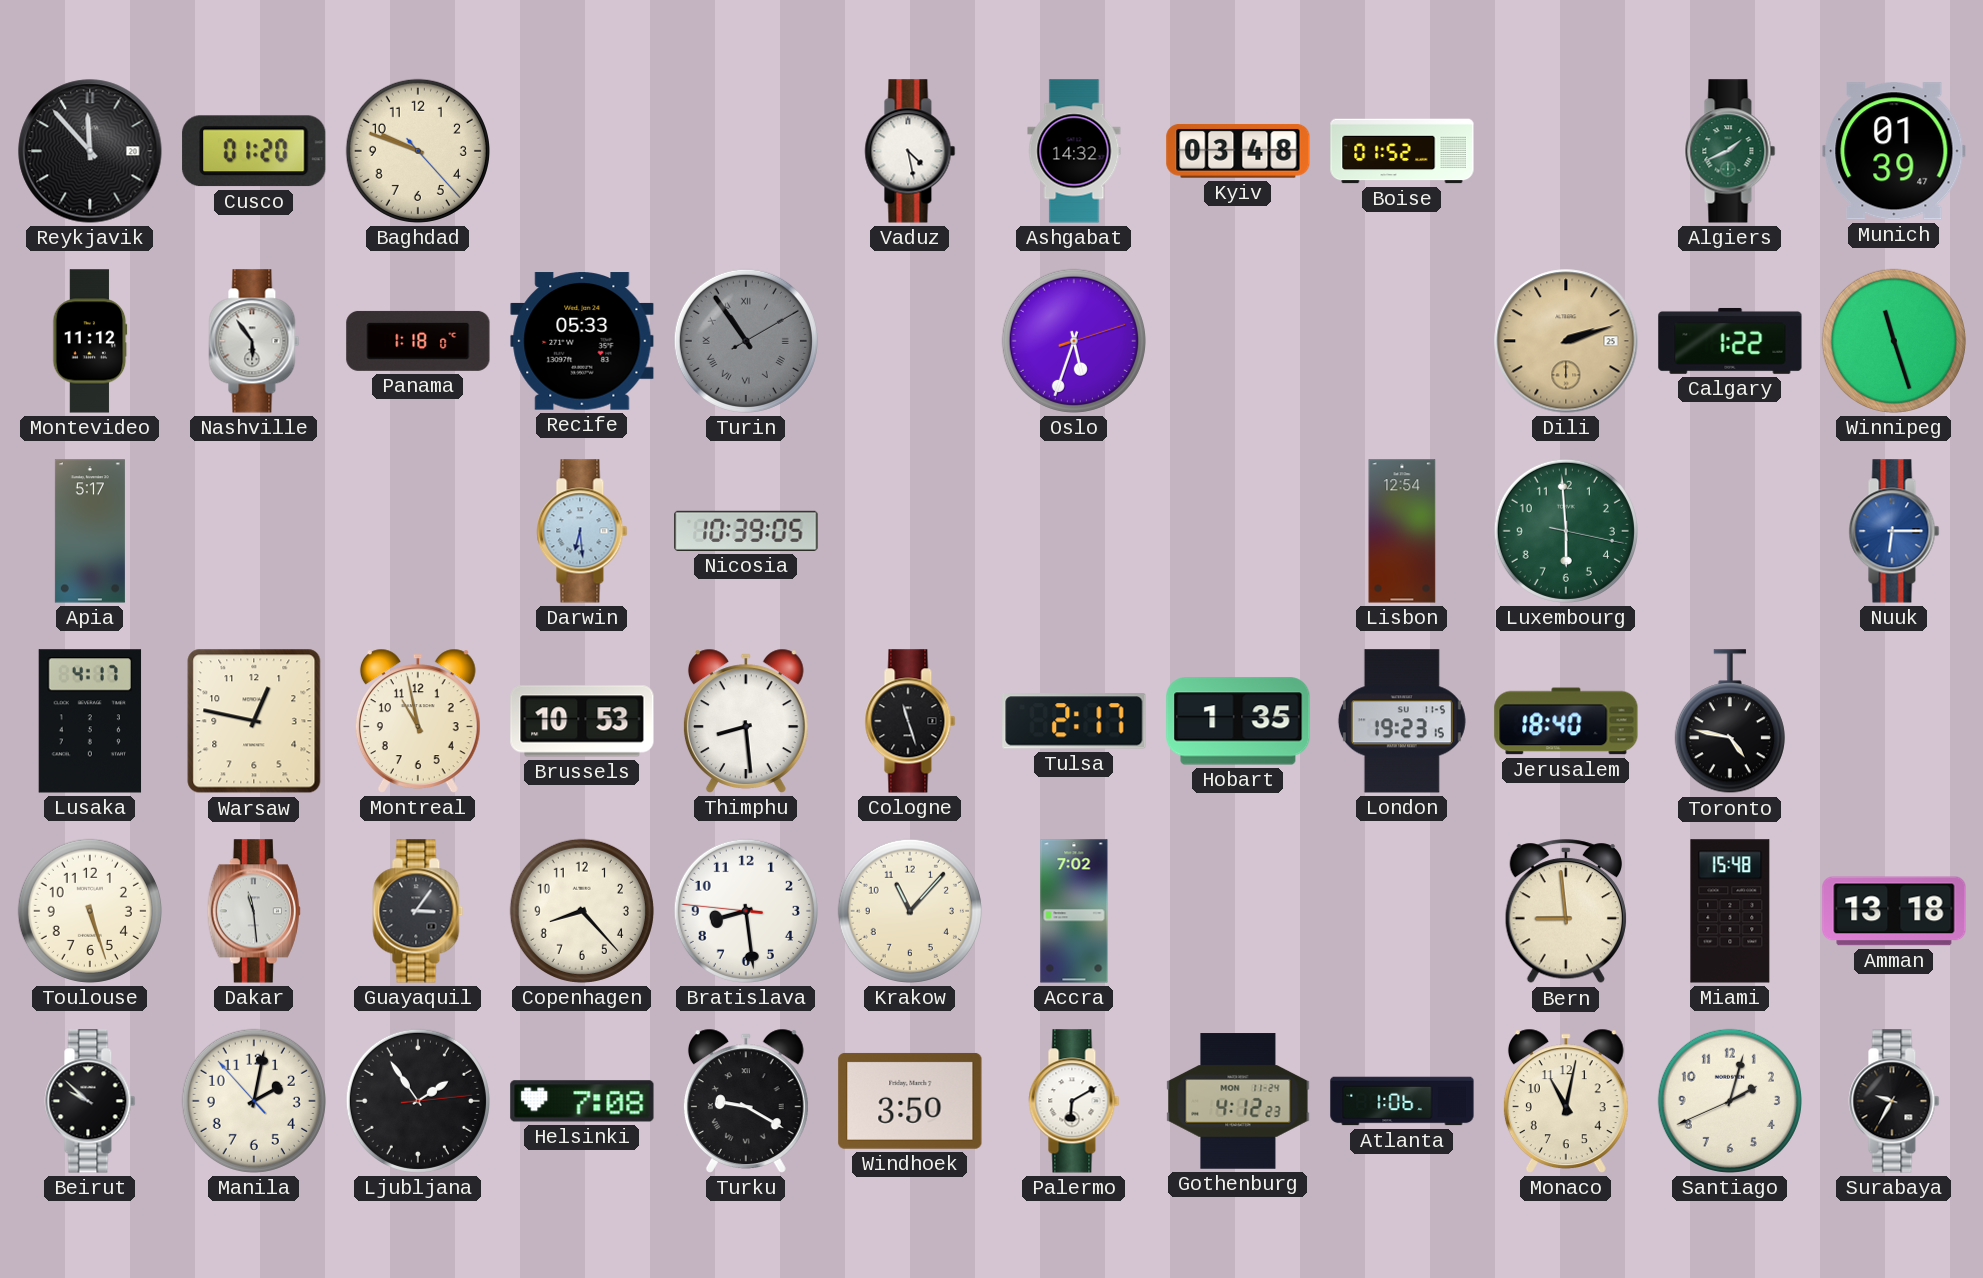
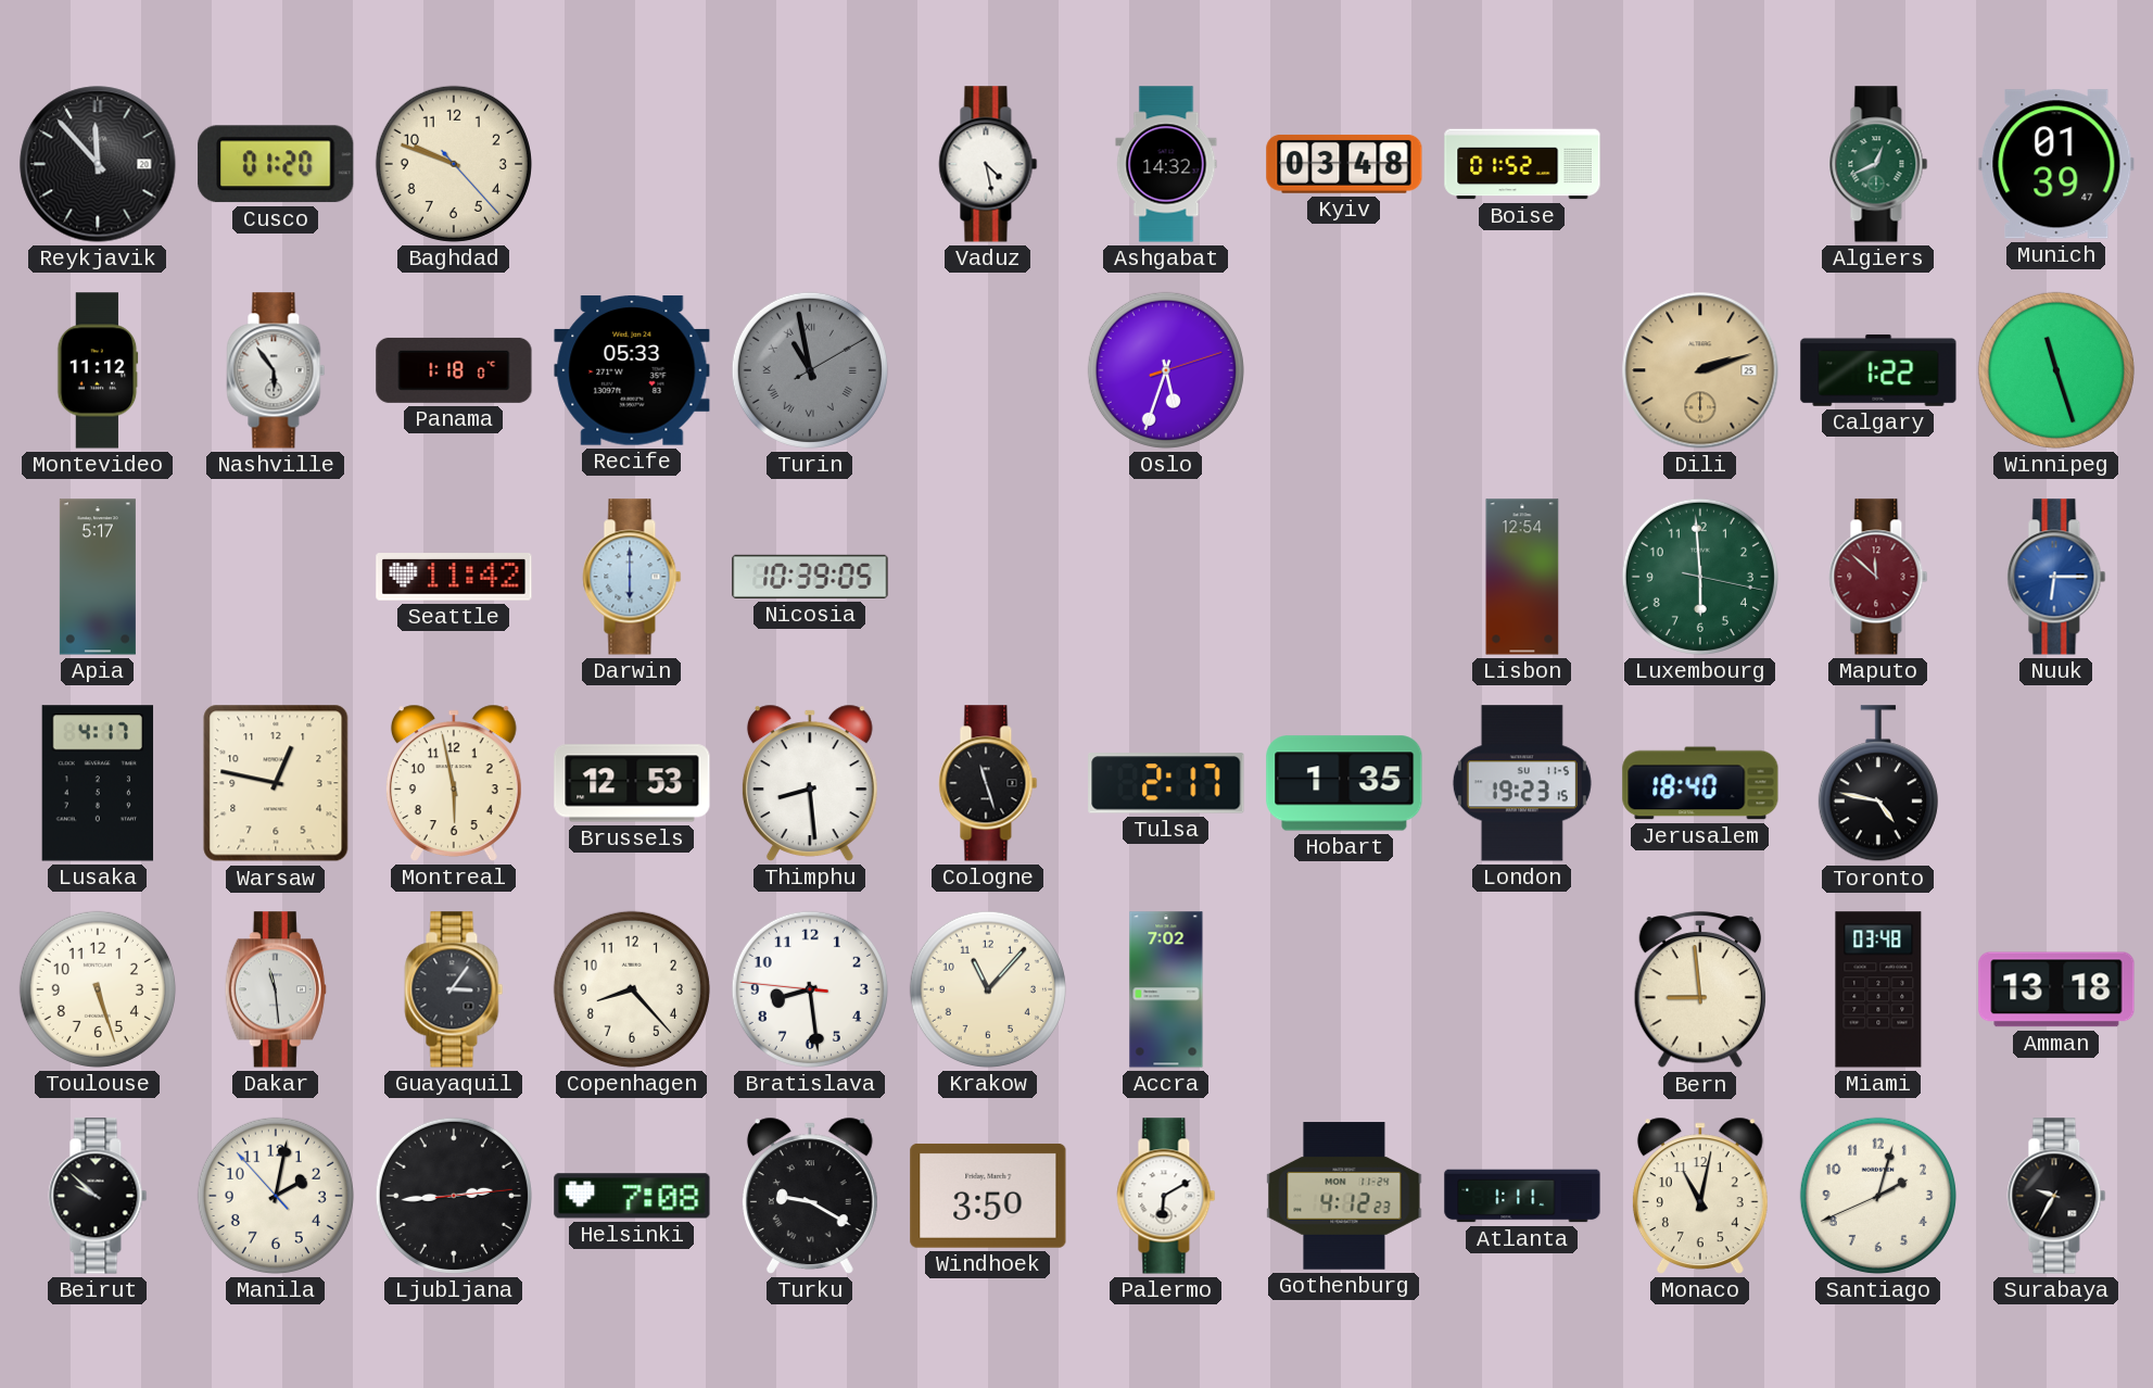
Algiers: 1:41 -> 12:41 (1878, 164)
Turin: 10:54 -> 10:58 (810, 370)
Seattle: none -> 11:42 (454, 577)
Darwin: 6:29 -> 6:00 (632, 577)
Maputo: none -> 11:52 (1878, 577)
Montreal: 10:58 -> 5:58 (454, 783)
Brussels: 10:53 -> 12:53 (632, 783)
Miami: 15:48 -> 03:48 (1878, 989)
Ljubljana: 1:54 -> 2:44 (454, 1196)
Atlanta: 1:06 -> 1:11 (1522, 1196)
